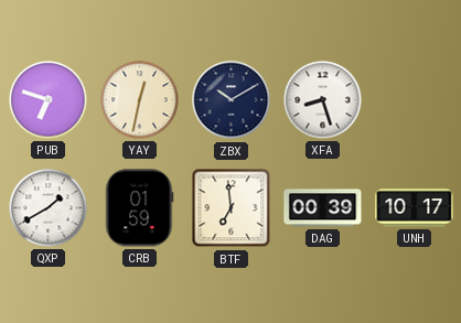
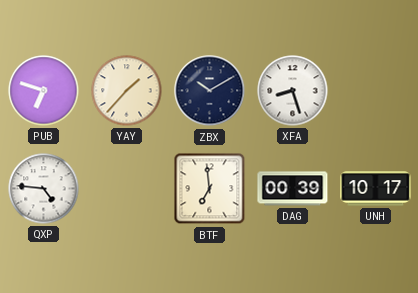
YAY: 12:32 -> 1:37 (127, 91)
QXP: 1:40 -> 4:46 (44, 189)
CRB: 01:59 -> none (140, 208)
